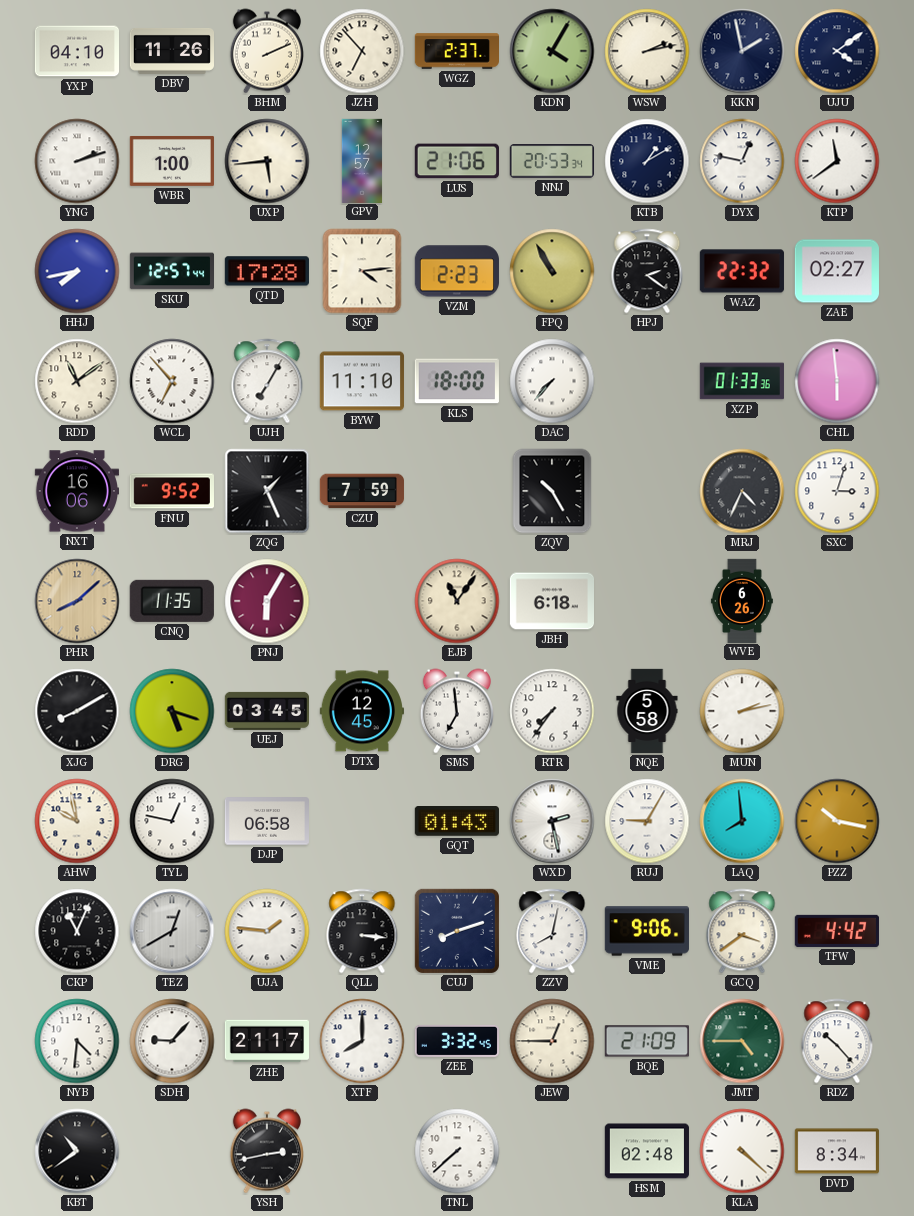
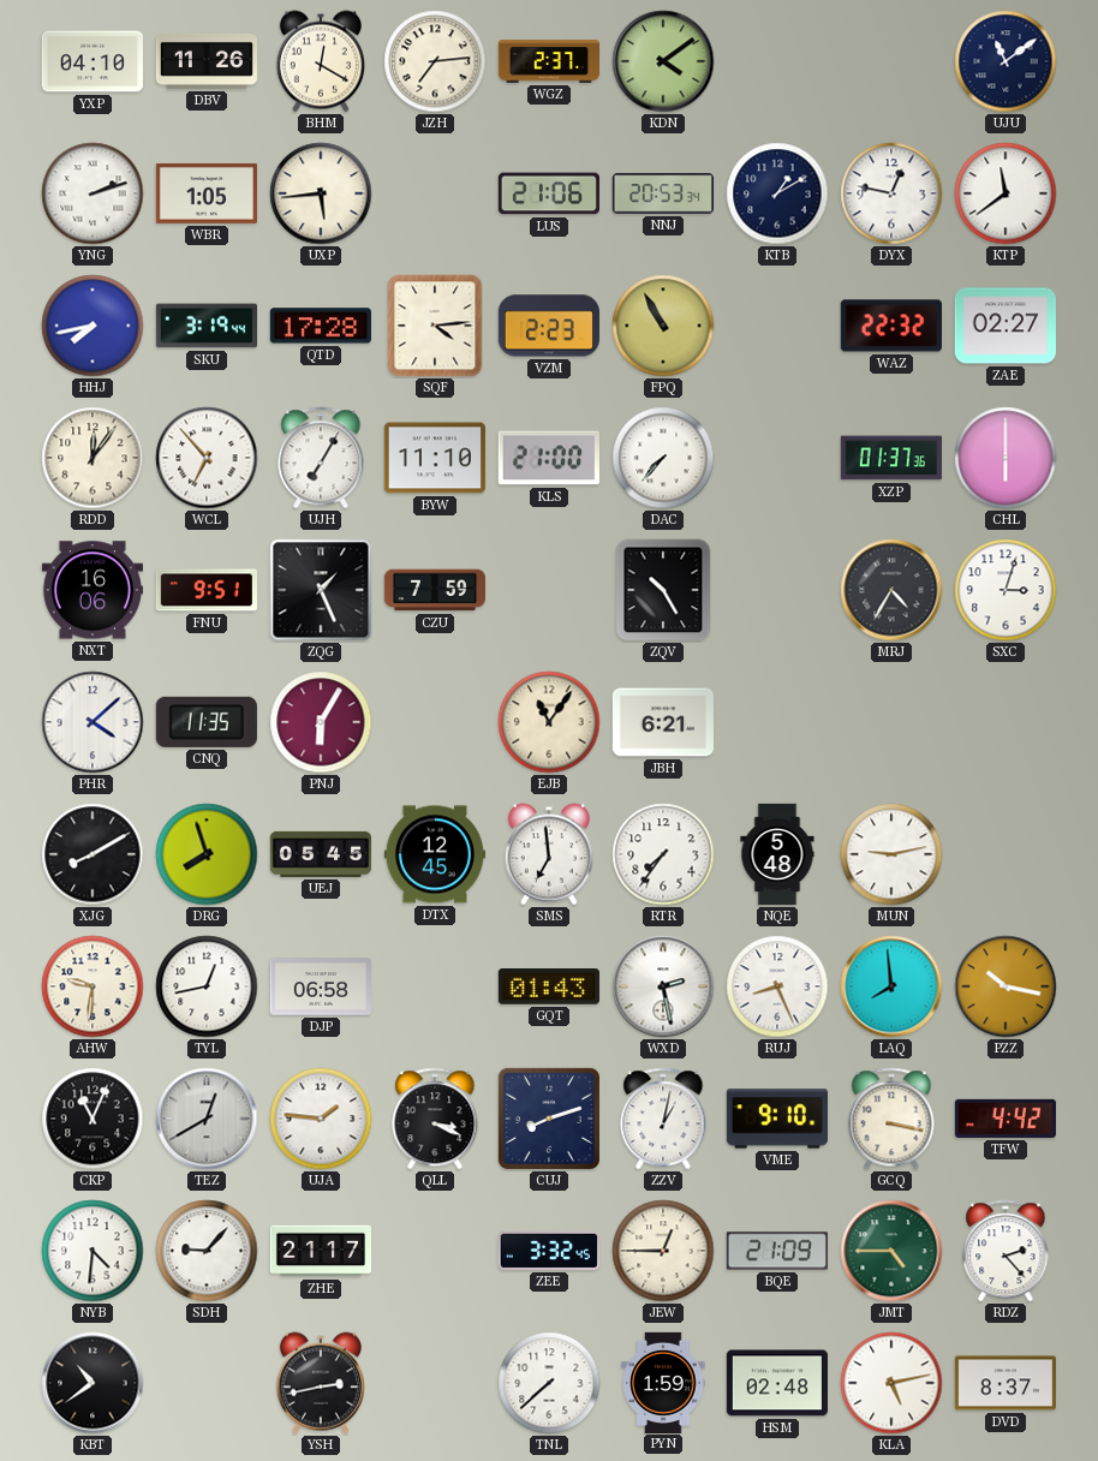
BHM: 2:11 -> 12:20 (321, 61)
JZH: 6:53 -> 7:14 (435, 61)
KDN: 4:05 -> 4:09 (663, 61)
WSW: 2:13 -> none (647, 51)
KKN: 1:58 -> none (742, 51)
UJU: 4:09 -> 11:09 (1005, 61)
WBR: 1:00 -> 1:05 (207, 193)
GPV: 12:57 -> none (362, 160)
SKU: 12:57 -> 3:19 (205, 326)
HPJ: 2:21 -> none (647, 271)
RDD: 11:09 -> 12:06 (93, 458)
KLS: 18:00 -> 21:00 (549, 458)
XZP: 01:33 -> 01:37 (891, 458)
CHL: 5:59 -> 6:00 (1005, 458)
FNU: 9:52 -> 9:51 (207, 590)
MRJ: 4:34 -> 4:35 (891, 590)
PHR: 8:08 -> 4:08 (93, 722)
PHR dial: champagne -> white (93, 722)
JBH: 6:18 -> 6:21 (662, 722)
WVE: 6:26 -> none (742, 600)
DRG: 5:18 -> 7:57 (207, 854)
UEJ: 03:45 -> 05:45 (320, 854)
NQE: 5:58 -> 5:48 (777, 854)
MUN: 2:13 -> 9:13 (891, 854)
AHW: 9:58 -> 9:31 (93, 986)
TYL: 12:47 -> 12:43 (207, 986)
RUJ: 9:05 -> 8:26 (777, 986)
QLL: 3:16 -> 3:19 (435, 1119)
ZZV: 8:02 -> 1:02 (663, 1119)
VME: 9:06 -> 9:10 (777, 1119)
GCQ: 3:39 -> 3:17 (891, 1119)
XTF: 8:00 -> none (362, 1041)
RDZ: 10:23 -> 2:23 (1005, 1251)
PYN: none -> 1:59 (663, 1382)
KLA: 4:22 -> 5:13 (891, 1383)
DVD: 8:34 -> 8:37 (1004, 1383)
